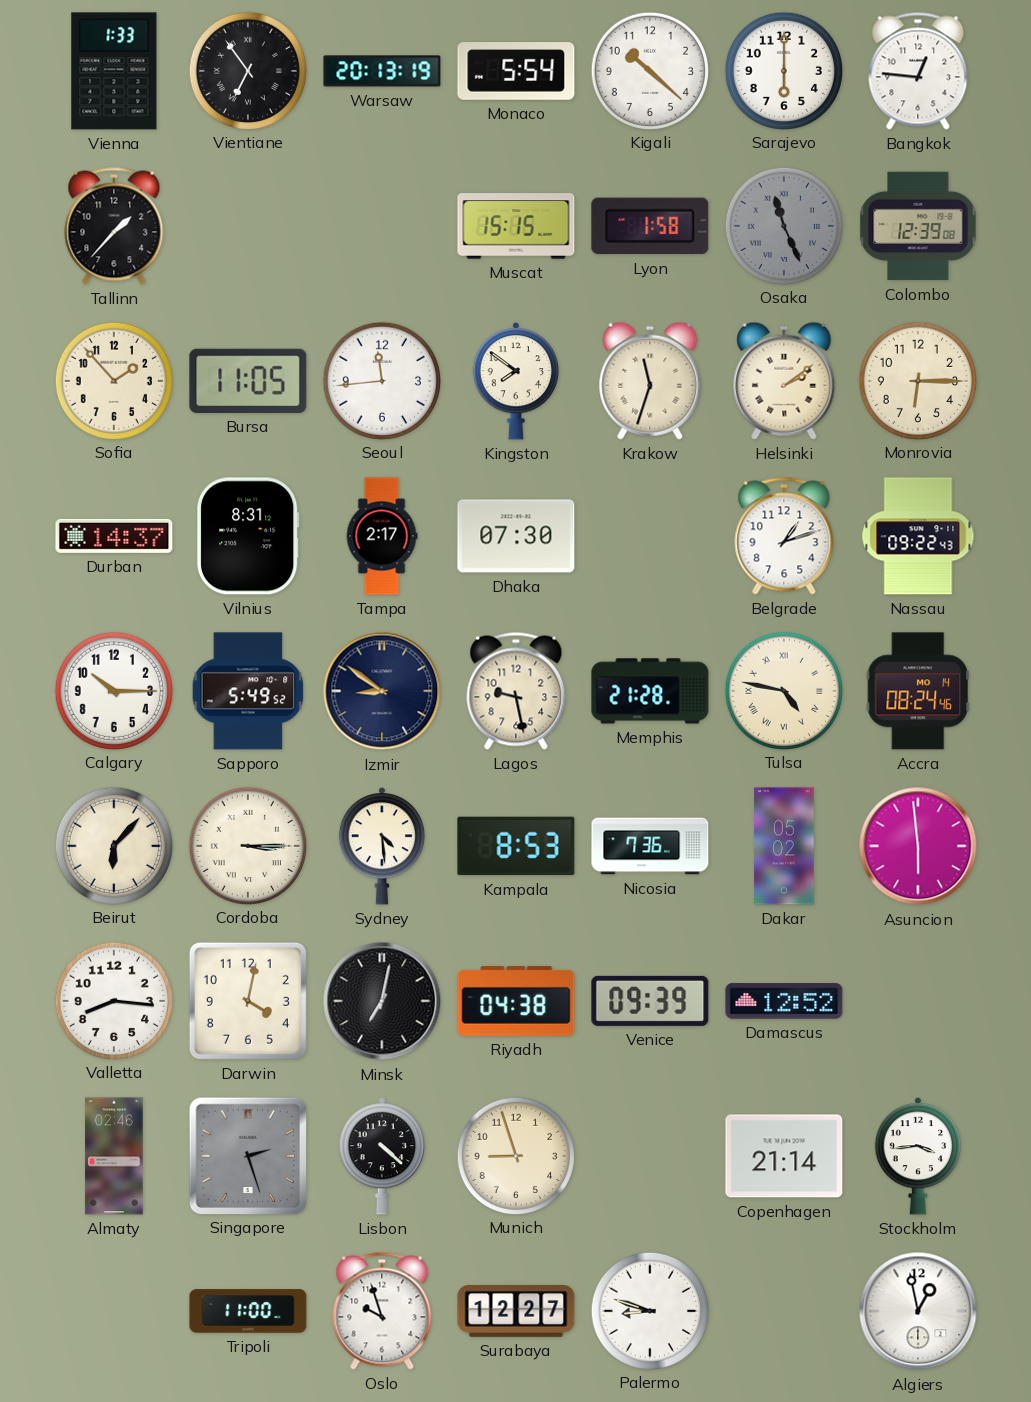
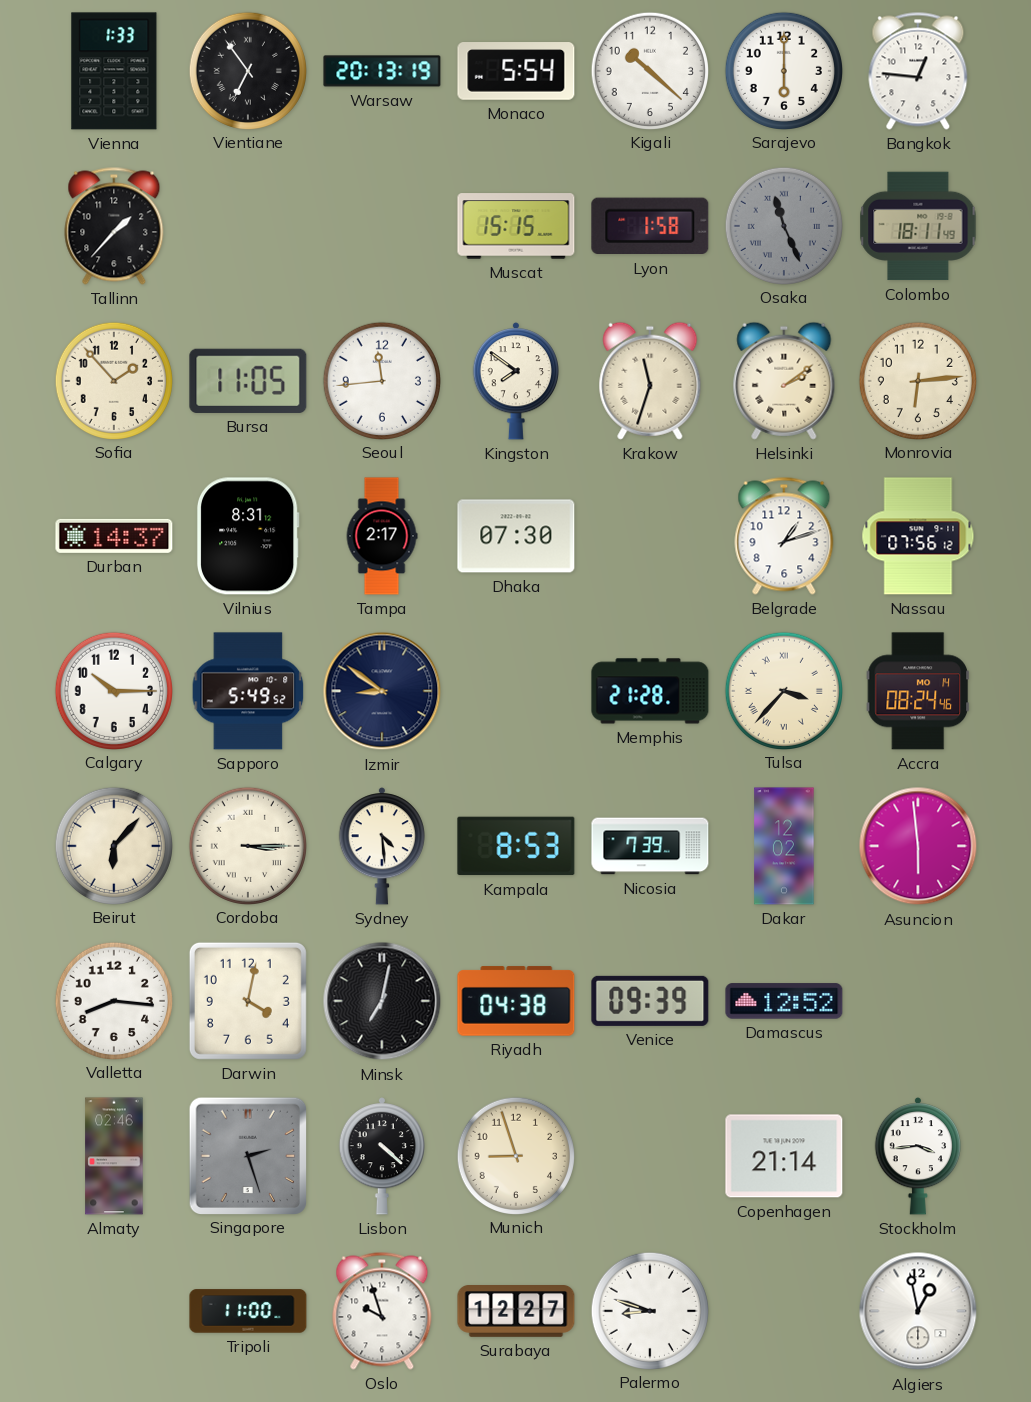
Colombo: 12:39 -> 18:11 (918, 226)
Monrovia: 6:15 -> 6:14 (917, 380)
Nassau: 09:22 -> 07:56 (918, 536)
Lagos: 9:28 -> none (516, 691)
Tulsa: 4:47 -> 3:37 (783, 690)
Nicosia: 7:36 -> 7:39 (650, 846)
Dakar: 05:02 -> 12:02 (784, 846)
